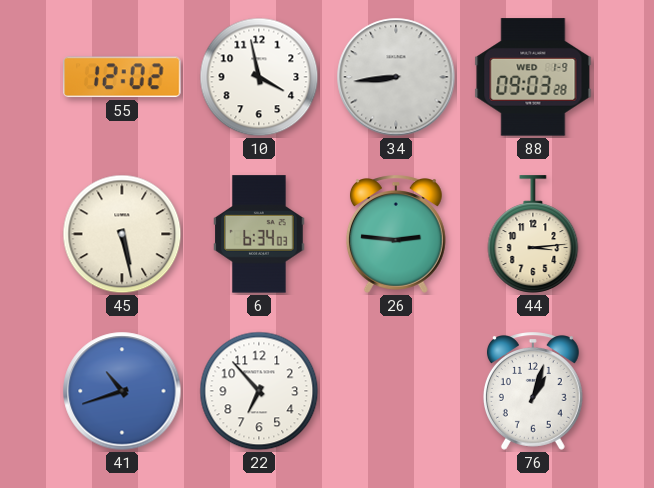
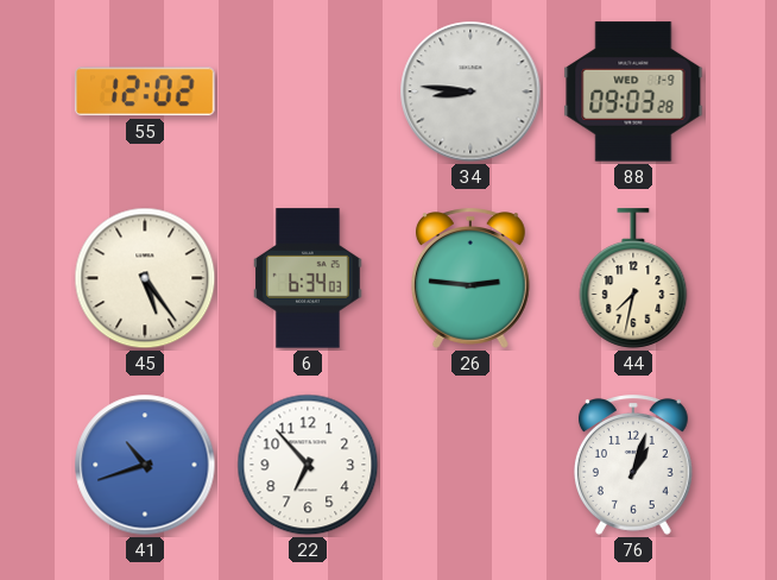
10: 3:58 -> none (259, 77)
34: 8:44 -> 8:46 (470, 92)
45: 5:28 -> 5:24 (145, 278)
44: 3:14 -> 7:32 (633, 278)
